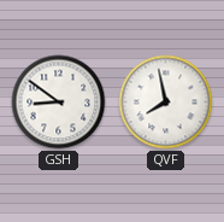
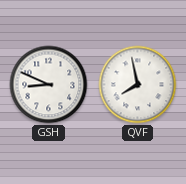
GSH: 8:51 -> 8:49 (49, 85)
